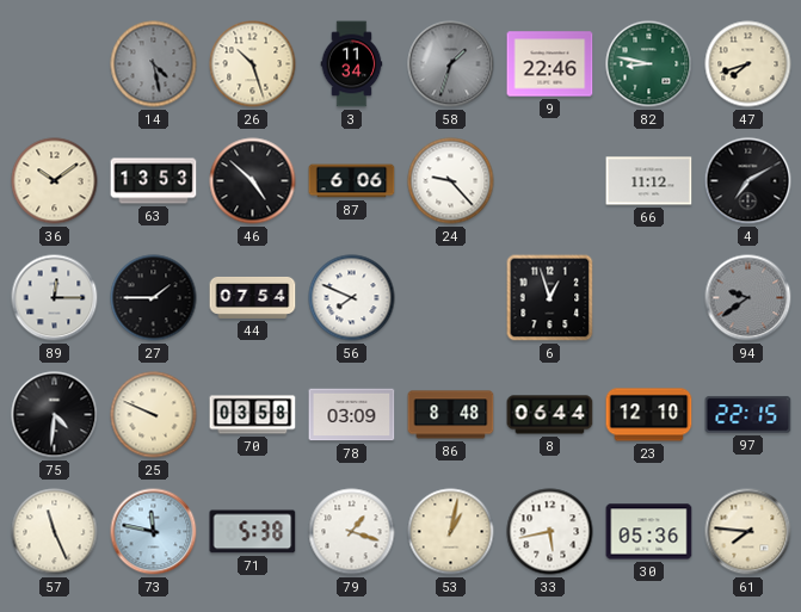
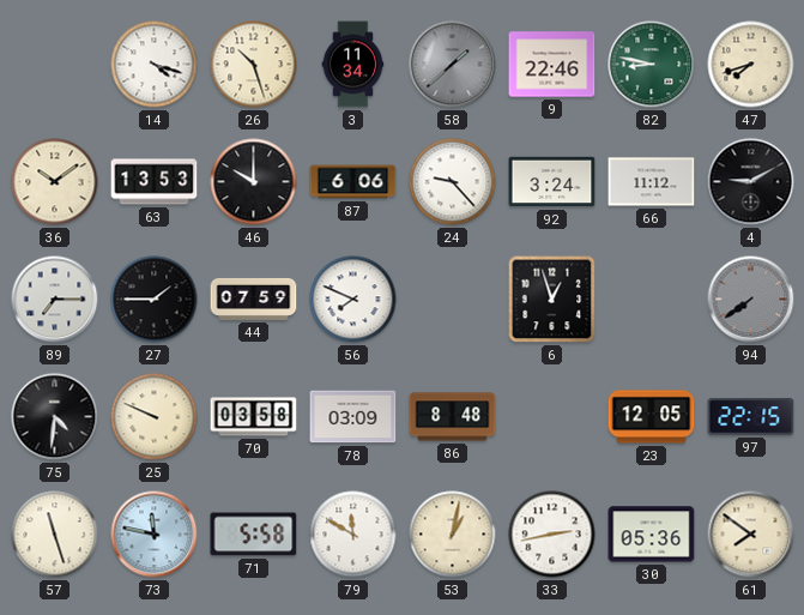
14: 4:28 -> 4:18 (155, 65)
14 dial: grey -> white (155, 65)
58: 1:33 -> 1:38 (453, 65)
46: 4:52 -> 10:00 (254, 182)
92: none -> 3:24 (552, 182)
4: 7:10 -> 9:10 (751, 182)
89: 12:15 -> 7:15 (55, 300)
44: 07:54 -> 07:59 (254, 299)
94: 9:39 -> 7:39 (751, 300)
8: 06:44 -> none (550, 415)
23: 12:10 -> 12:05 (652, 417)
57: 11:26 -> 11:27 (55, 535)
71: 5:38 -> 5:58 (254, 535)
79: 1:18 -> 11:50 (353, 535)
33: 5:43 -> 2:43 (552, 535)
61: 7:46 -> 7:51 (751, 535)
